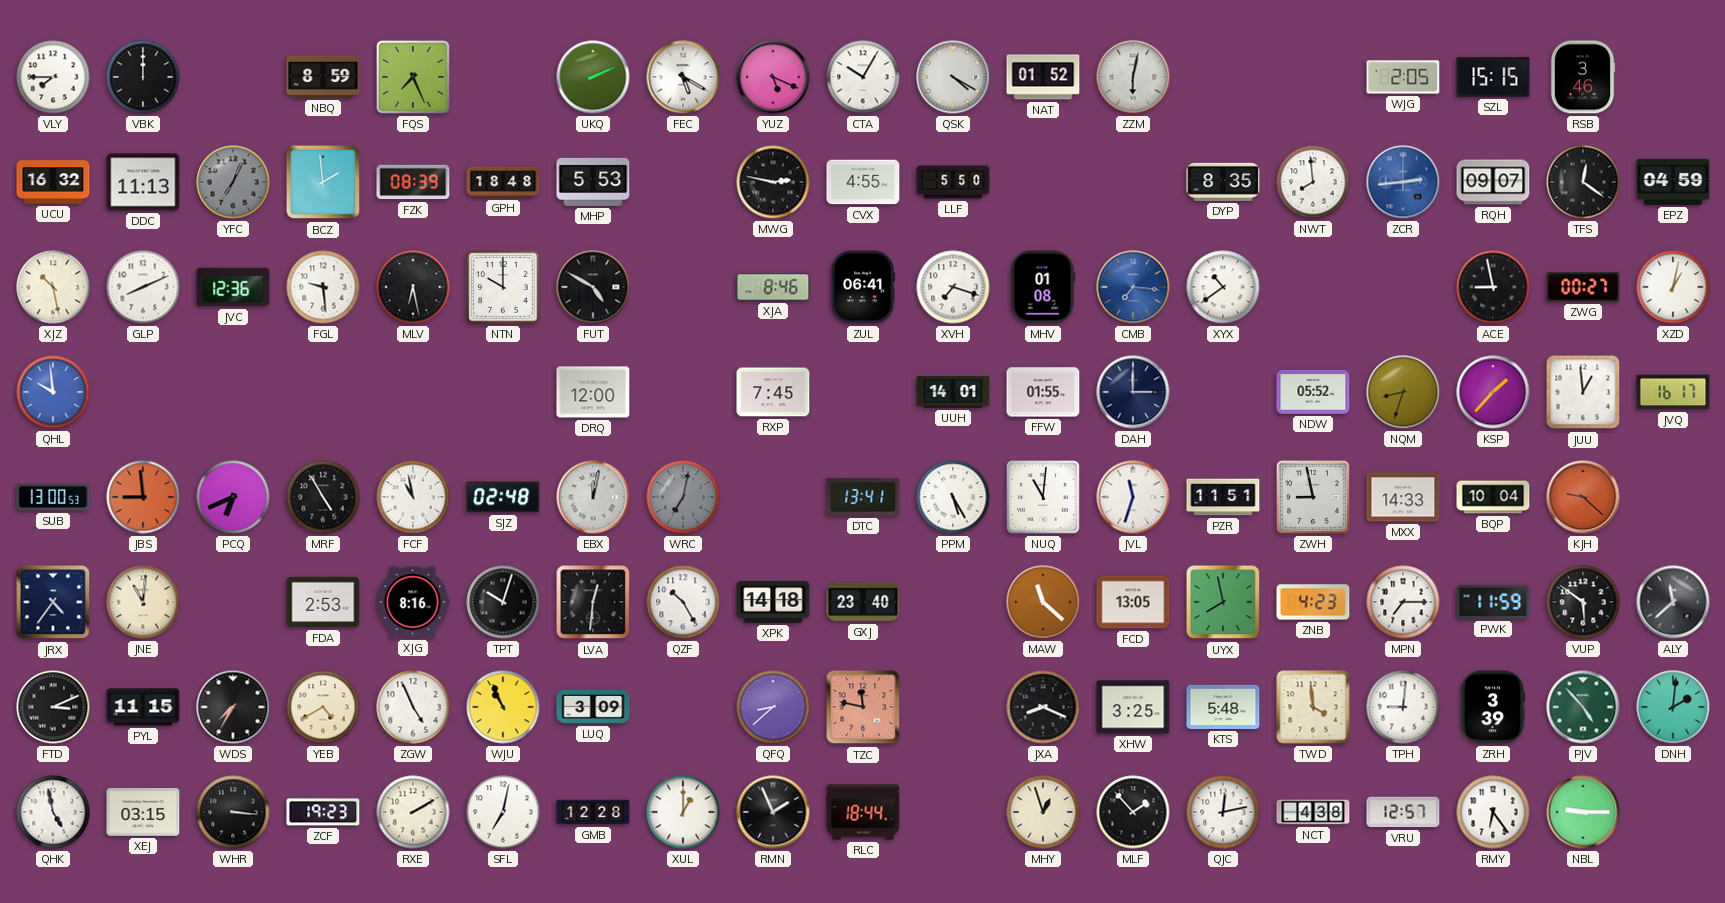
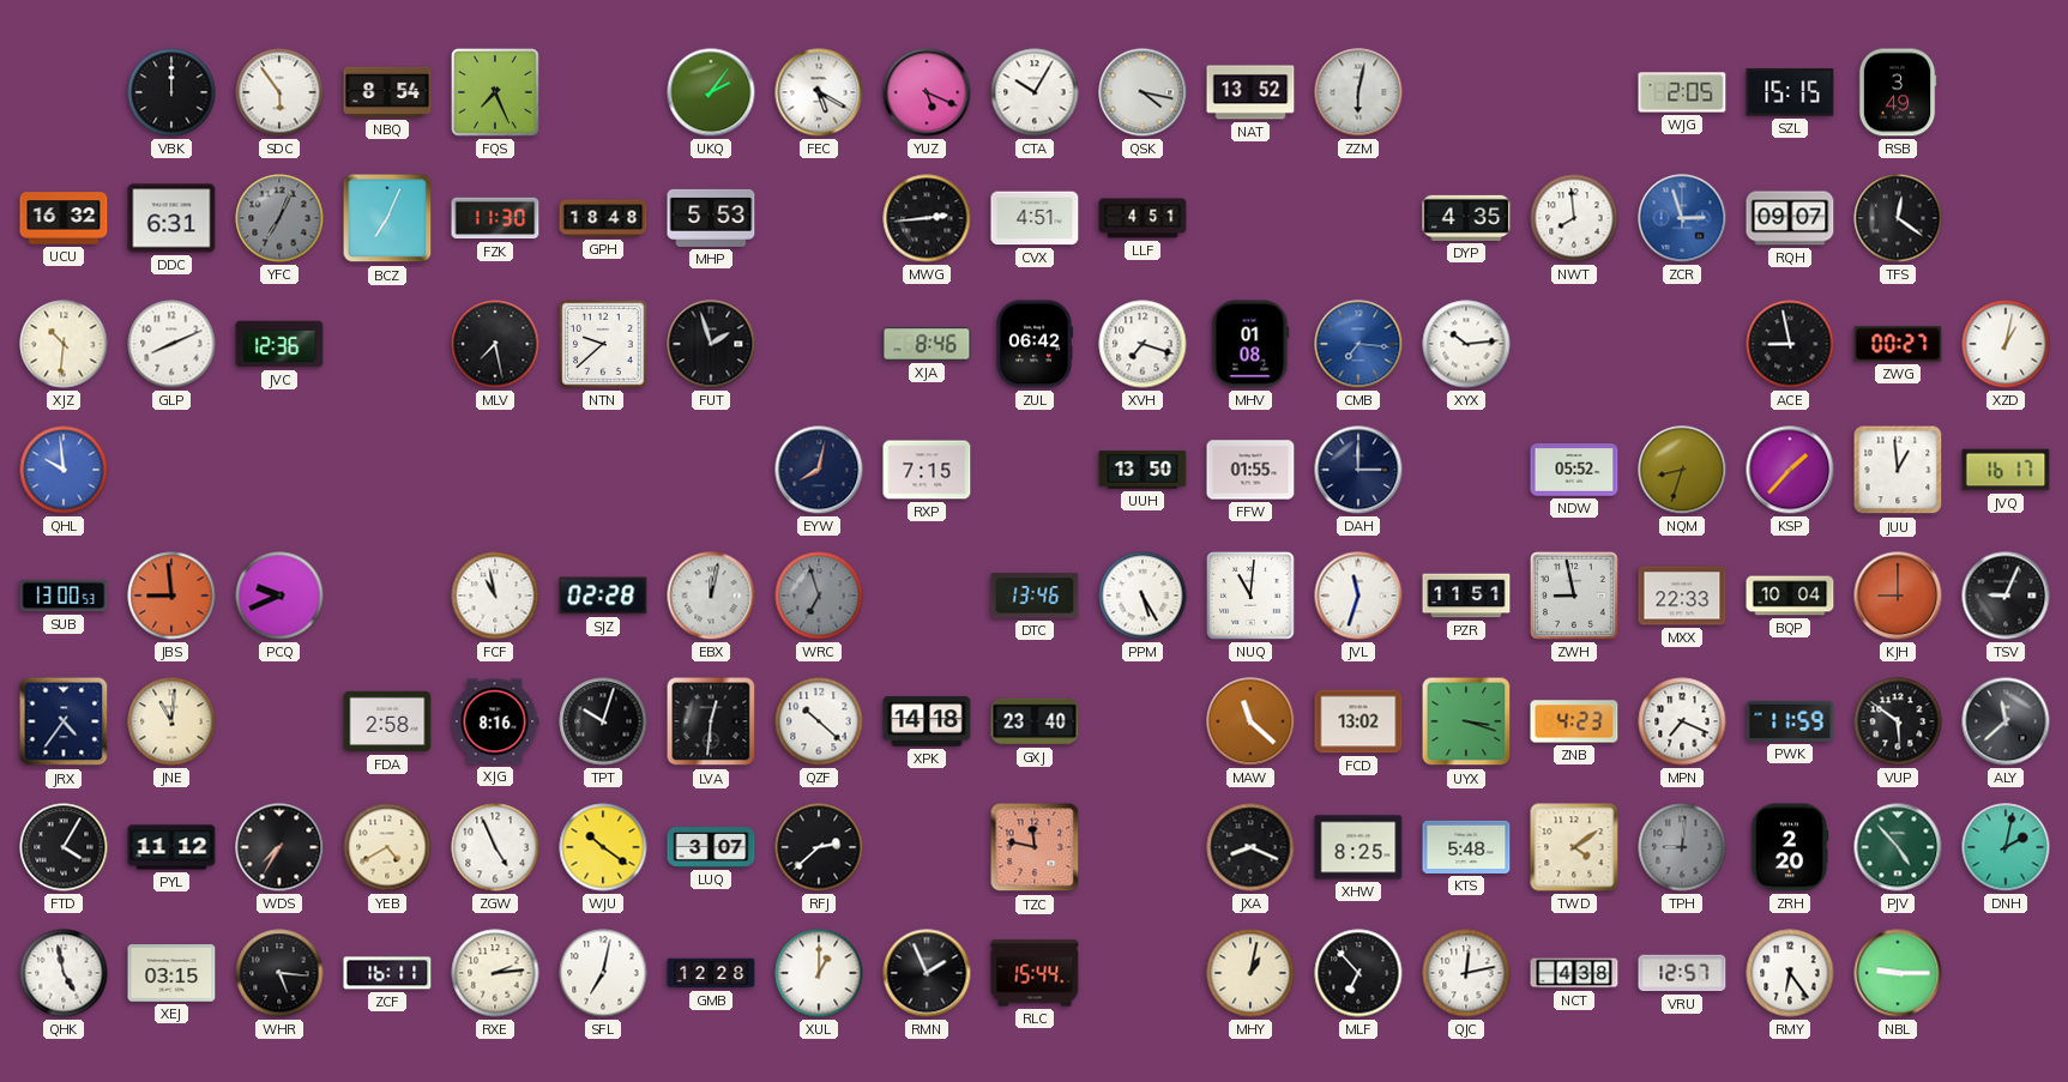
VLY: 7:45 -> none (53, 77)
SDC: none -> 5:54 (279, 92)
NBQ: 8:59 -> 8:54 (387, 92)
UKQ: 2:11 -> 2:06 (711, 92)
QSK: 4:20 -> 4:17 (1142, 92)
NAT: 01:52 -> 13:52 (1250, 92)
RSB: 3:46 -> 3:49 (1898, 92)
DDC: 11:13 -> 6:31 (171, 218)
BCZ: 1:59 -> 7:04 (387, 218)
FZK: 08:39 -> 11:30 (495, 218)
MWG: 2:47 -> 2:44 (927, 218)
CVX: 4:55 -> 4:51 (1035, 218)
LLF: 5:50 -> 4:51 (1142, 218)
DYP: 8:35 -> 4:35 (1466, 218)
ZCR: 2:44 -> 2:57 (1682, 218)
EPZ: 04:59 -> none (1673, 182)
XJZ: 10:28 -> 10:31 (64, 344)
FGL: 9:29 -> none (323, 287)
MLV: 6:28 -> 7:28 (495, 344)
NTN: 10:00 -> 9:38 (603, 344)
FUT: 4:50 -> 1:57 (711, 344)
ZUL: 06:41 -> 06:42 (1035, 344)
XYX: 10:39 -> 10:14 (1466, 344)
DRQ: 12:00 -> none (593, 392)
EYW: none -> 8:02 (819, 470)
RXP: 7:45 -> 7:15 (927, 470)
UUH: 14:01 -> 13:50 (1142, 470)
PCQ: 6:41 -> 9:41 (279, 596)
MRF: 4:55 -> none (323, 497)
SJZ: 02:48 -> 02:28 (603, 596)
WRC: 7:02 -> 6:57 (819, 596)
DTC: 13:41 -> 13:46 (1035, 596)
MXX: 14:33 -> 22:33 (1682, 596)
KJH: 9:22 -> 9:00 (1898, 596)
TSV: none -> 9:04 (2006, 596)
FDA: 2:53 -> 2:58 (387, 721)
QZF: 10:25 -> 10:22 (819, 721)
FCD: 13:05 -> 13:02 (1358, 721)
UYX: 7:58 -> 3:18 (1466, 721)
MPN: 7:15 -> 7:19 (1682, 721)
FTD: 3:11 -> 4:05 (64, 847)
PYL: 11:15 -> 11:12 (171, 847)
WJU: 10:56 -> 10:21 (603, 847)
LUQ: 3:09 -> 3:07 (711, 848)
RFJ: none -> 2:38 (819, 847)
QFQ: 8:38 -> none (773, 707)
XHW: 3:25 -> 8:25 (1358, 847)
TWD: 3:59 -> 4:09 (1574, 847)
TPH dial: white -> grey (1682, 847)
ZRH: 3:39 -> 2:20 (1790, 847)
DNH: 2:01 -> 2:02 (2006, 847)
WHR: 3:16 -> 5:16 (279, 973)
ZCF: 19:23 -> 16:11 (387, 973)
RXE: 2:10 -> 2:14 (495, 973)
RLC: 18:44 -> 15:44 (1035, 973)
MHY: 12:57 -> 1:02 (1250, 973)
MLF: 1:53 -> 6:53 (1358, 973)
